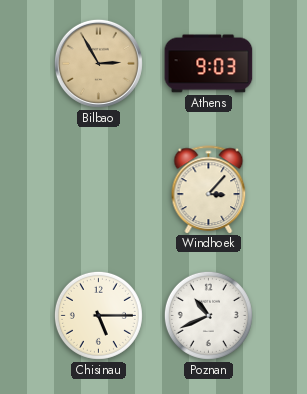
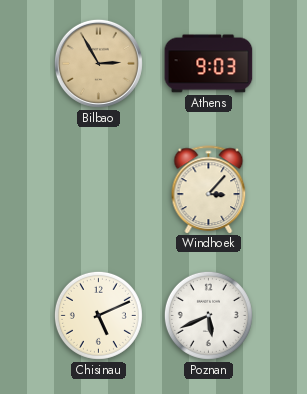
Chisinau: 5:15 -> 5:11 (98, 315)
Poznan: 10:41 -> 5:41 (208, 315)
